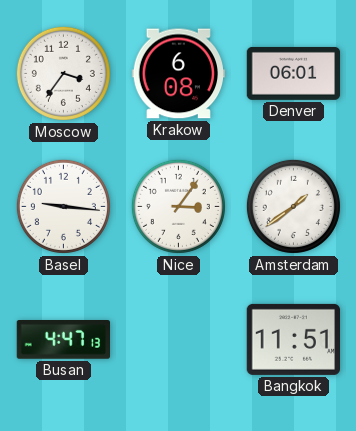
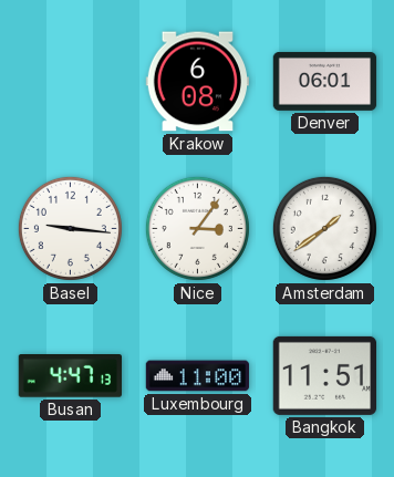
Moscow: 3:36 -> none (63, 73)
Luxembourg: none -> 11:00 (198, 376)
